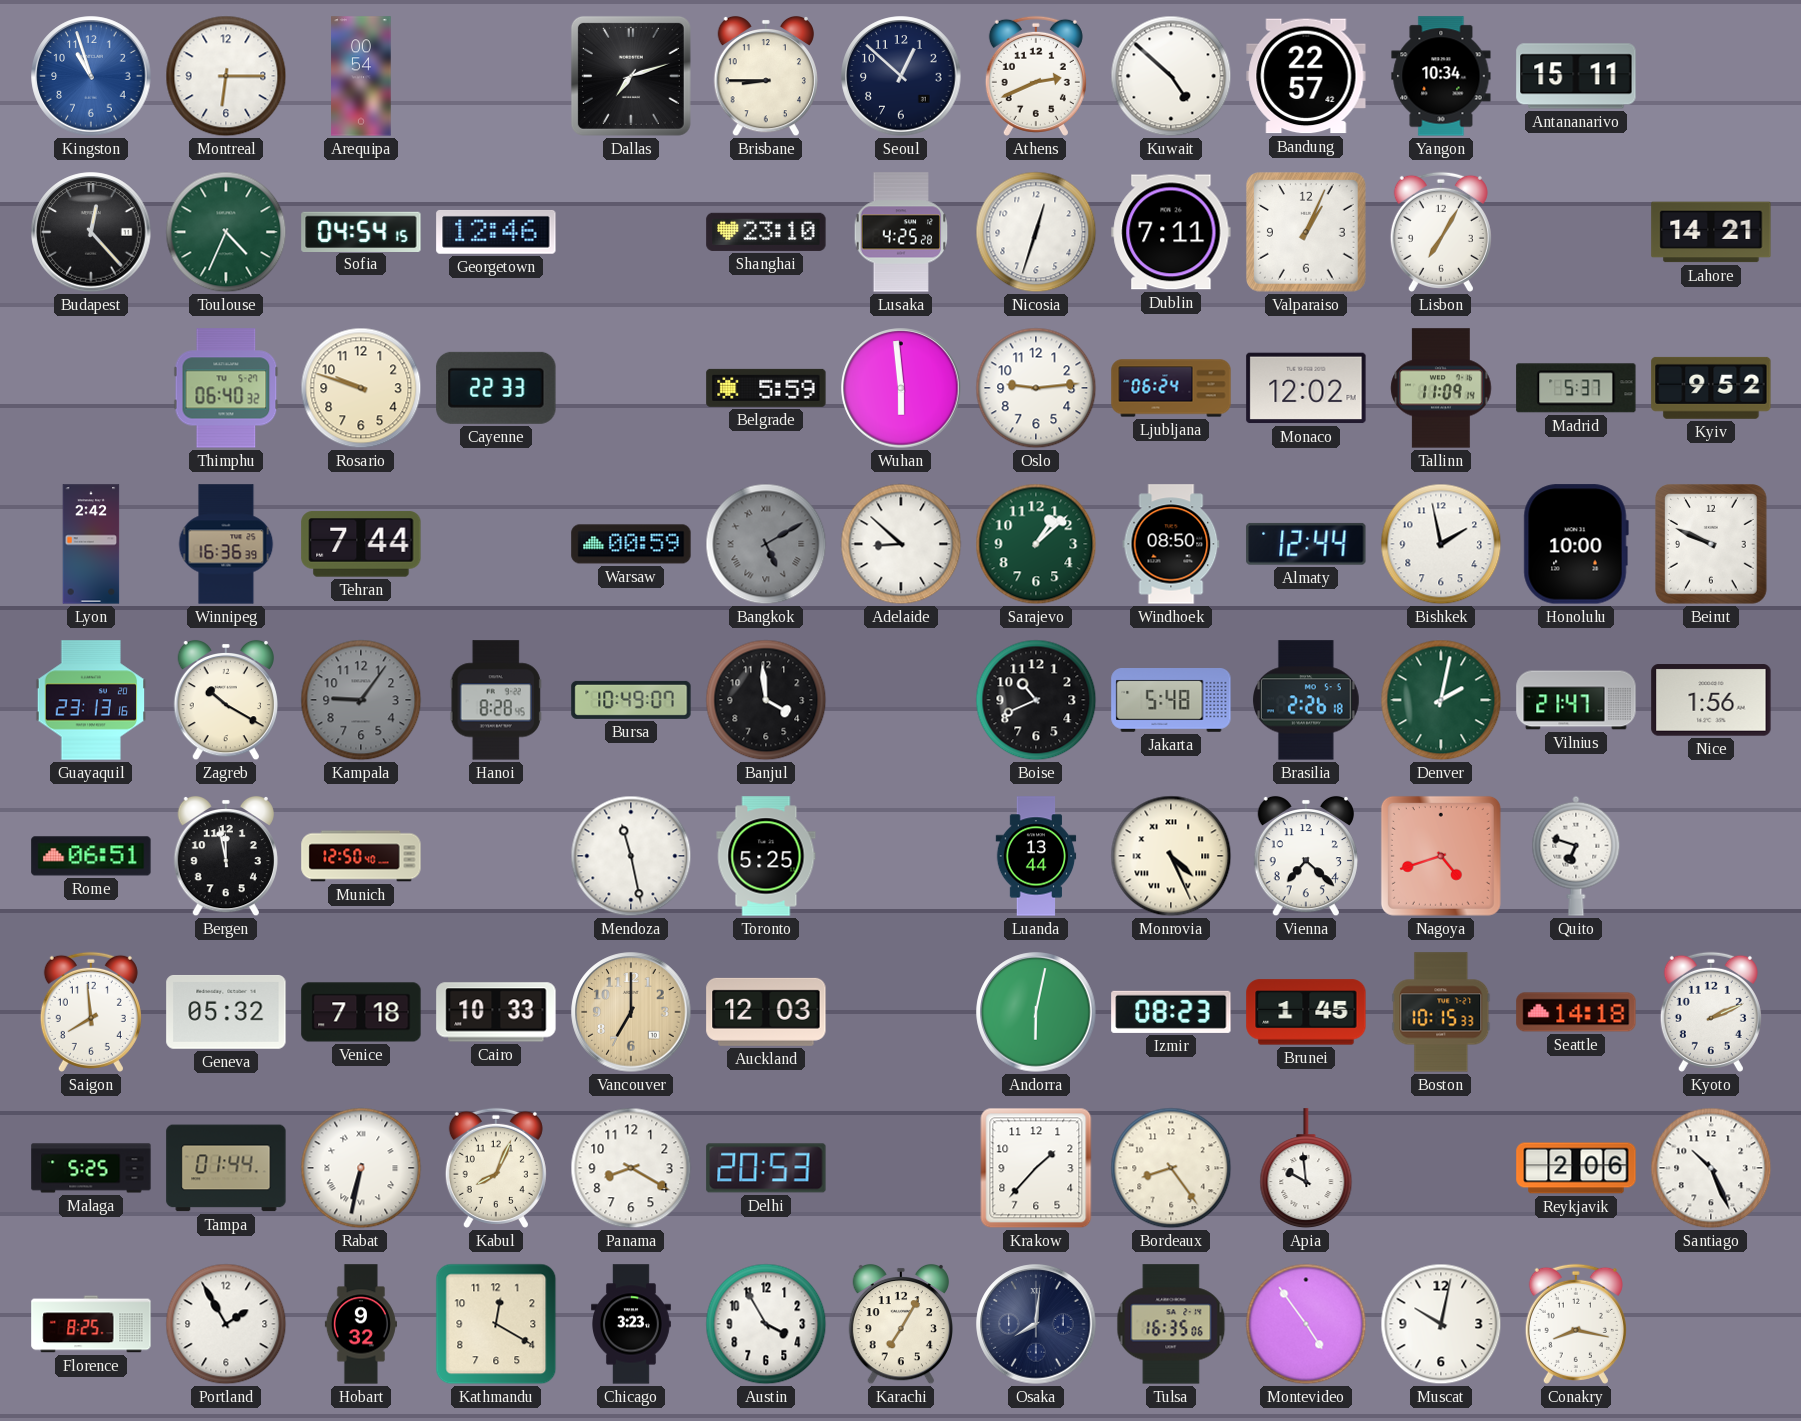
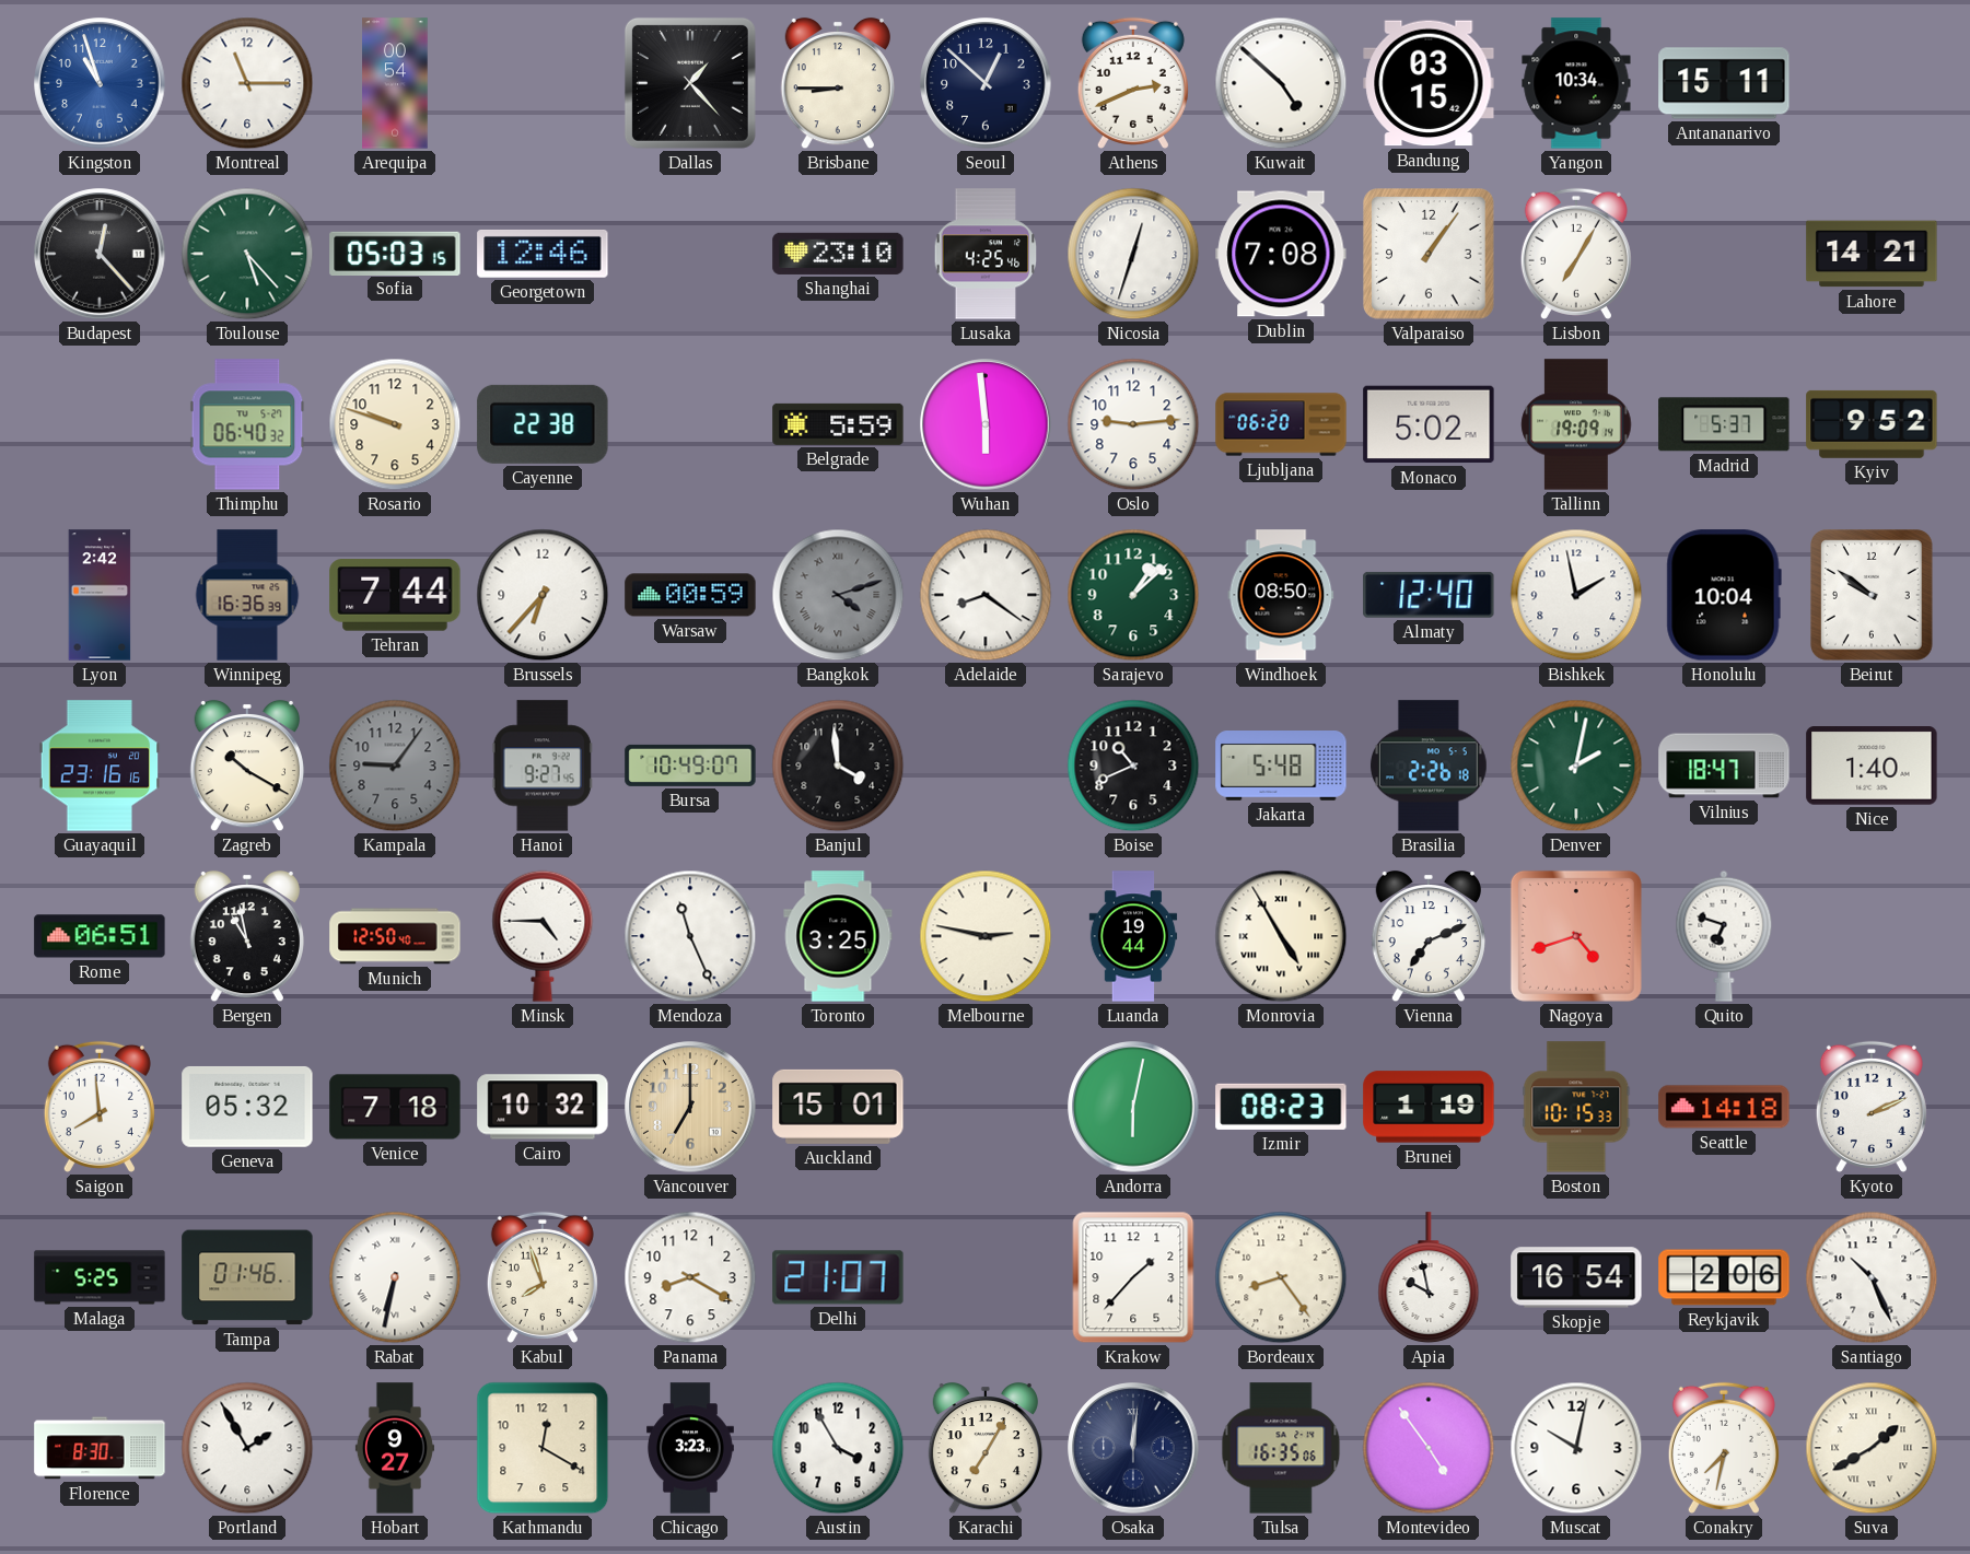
Montreal: 6:15 -> 11:15 (247, 83)
Dallas: 7:12 -> 1:23 (690, 83)
Bandung: 22:57 -> 03:15 (1429, 83)
Toulouse: 4:34 -> 5:23 (247, 254)
Sofia: 04:54 -> 05:03 (395, 253)
Lusaka: 4:25:28 -> 4:25:46 (986, 254)
Dublin: 7:11 -> 7:08 (1281, 254)
Valparaiso: 1:04 -> 1:06 (1430, 255)
Cayenne: 22:33 -> 22:38 (543, 424)
Ljubljana: 06:24 -> 06:20 (1281, 424)
Monaco: 12:02 -> 5:02 (1429, 424)
Tallinn: 11:09 -> 19:09 (1576, 424)
Brussels: none -> 6:37 (543, 595)
Bangkok: 5:10 -> 4:12 (838, 595)
Adelaide: 8:52 -> 8:21 (986, 595)
Almaty: 12:44 -> 12:40 (1429, 595)
Honolulu: 10:00 -> 10:04 (1724, 595)
Beirut: 9:49 -> 9:51 (1873, 595)
Guayaquil: 23:13 -> 23:16 (100, 766)
Hanoi: 8:28 -> 9:27 (543, 766)
Vilnius: 21:47 -> 18:47 (1724, 766)
Nice: 1:56 -> 1:40 (1872, 766)
Bergen: 11:58 -> 10:58 (247, 936)
Minsk: none -> 4:45 (543, 936)
Mendoza: 11:28 -> 11:26 (690, 936)
Toronto: 5:25 -> 3:25 (838, 936)
Melbourne: none -> 2:47 (986, 936)
Luanda: 13:44 -> 19:44 (1133, 936)
Monrovia: 4:26 -> 4:55 (1281, 936)
Vienna: 7:22 -> 7:11 (1429, 936)
Cairo: 10:33 -> 10:32 (543, 1107)
Auckland: 12:03 -> 15:01 (838, 1107)
Brunei: 1:45 -> 1:19 (1429, 1107)
Tampa: 01:44 -> 01:46 (247, 1277)
Kabul: 8:04 -> 7:57 (543, 1277)
Delhi: 20:53 -> 21:07 (838, 1277)
Apia: 9:59 -> 9:58 (1429, 1278)
Skopje: none -> 16:54 (1576, 1277)
Florence: 8:25 -> 8:30 (100, 1448)
Hobart: 9:32 -> 9:27 (395, 1448)
Osaka: 8:01 -> 12:01 (1133, 1448)
Conakry: 8:17 -> 7:32 (1724, 1448)
Suva: none -> 1:40 (1872, 1448)
